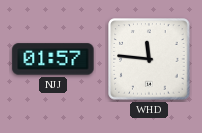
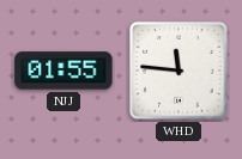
NJJ: 01:57 -> 01:55 (63, 71)
